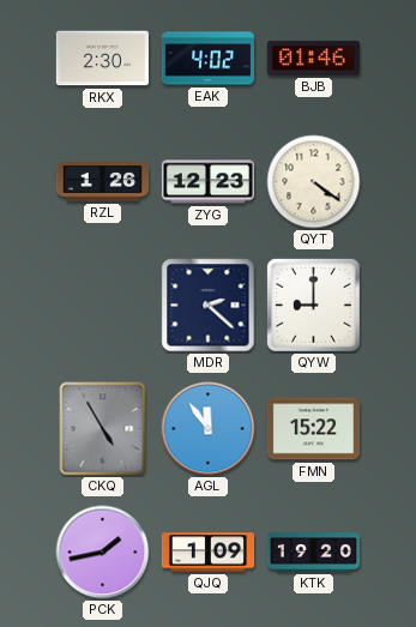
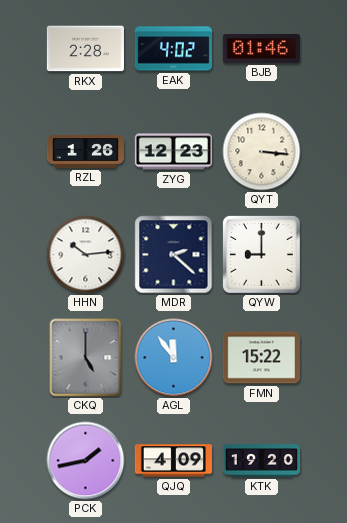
RKX: 2:30 -> 2:28 (85, 49)
QYT: 4:21 -> 3:16 (262, 152)
HHN: none -> 10:14 (86, 255)
CKQ: 4:55 -> 5:00 (86, 358)
QJQ: 1:09 -> 4:09 (173, 461)
